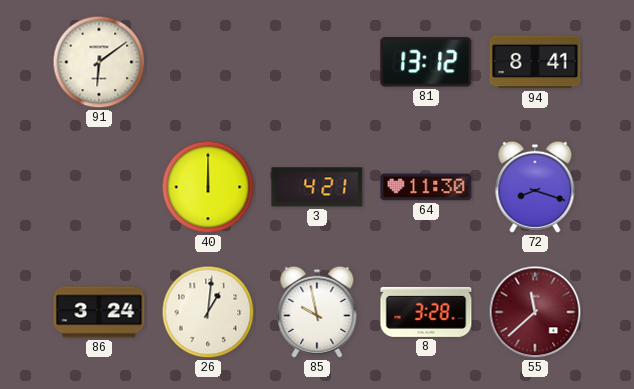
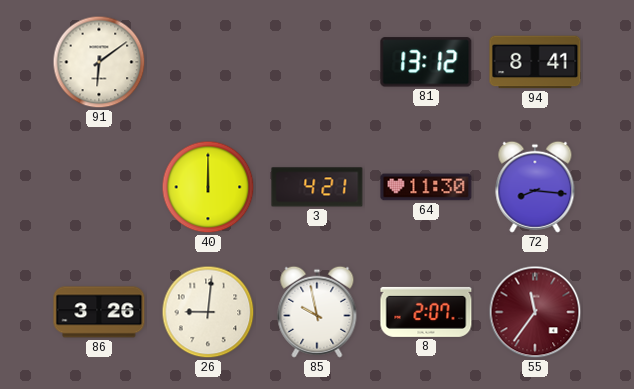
72: 8:18 -> 8:16 (535, 187)
86: 3:24 -> 3:26 (99, 312)
26: 1:01 -> 9:01 (208, 312)
8: 3:28 -> 2:07 (426, 312)
55: 11:38 -> 11:36 (535, 312)
